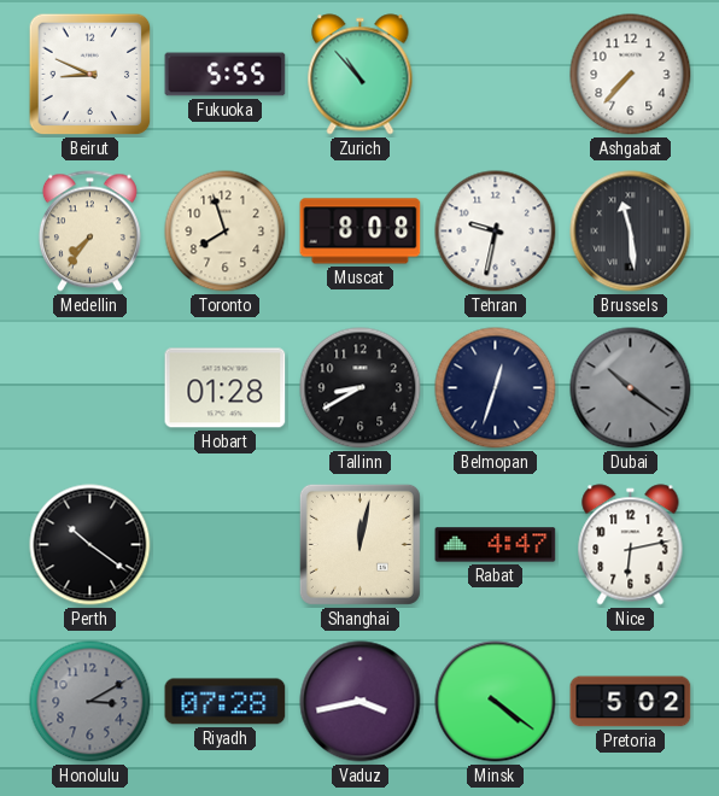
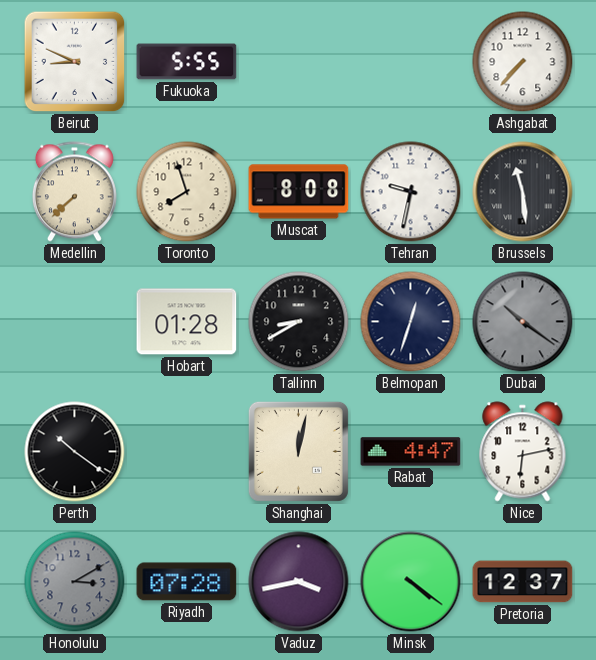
Zurich: 10:53 -> none (361, 75)
Medellin: 7:36 -> 7:38 (74, 192)
Pretoria: 5:02 -> 12:37 (523, 582)
